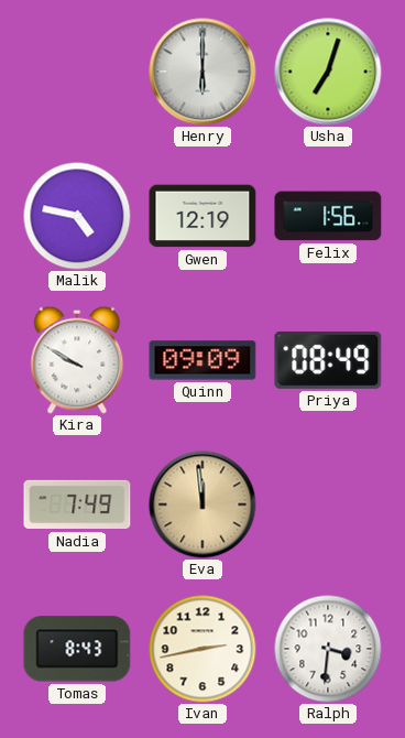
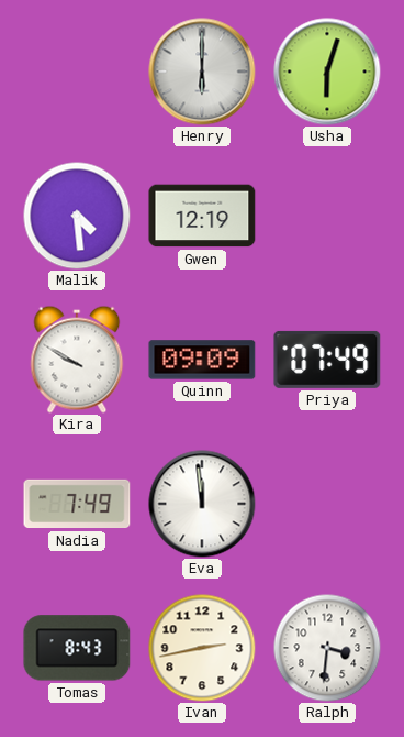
Usha: 7:03 -> 6:03 (327, 71)
Malik: 4:47 -> 4:29 (77, 216)
Felix: 1:56 -> none (328, 216)
Priya: 08:49 -> 07:49 (327, 360)
Eva dial: champagne -> white (202, 504)
